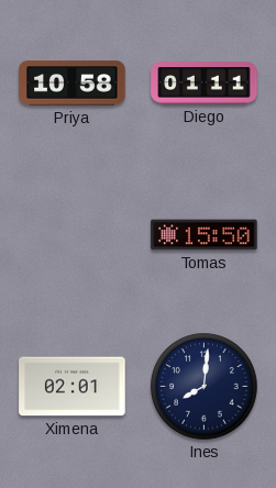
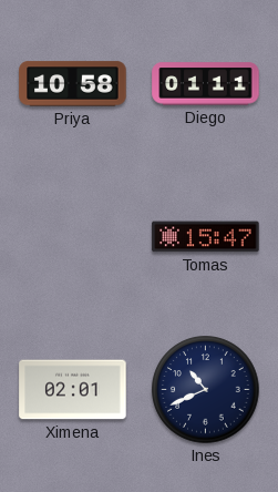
Tomas: 15:50 -> 15:47 (206, 237)
Ines: 8:01 -> 10:41 (206, 390)
